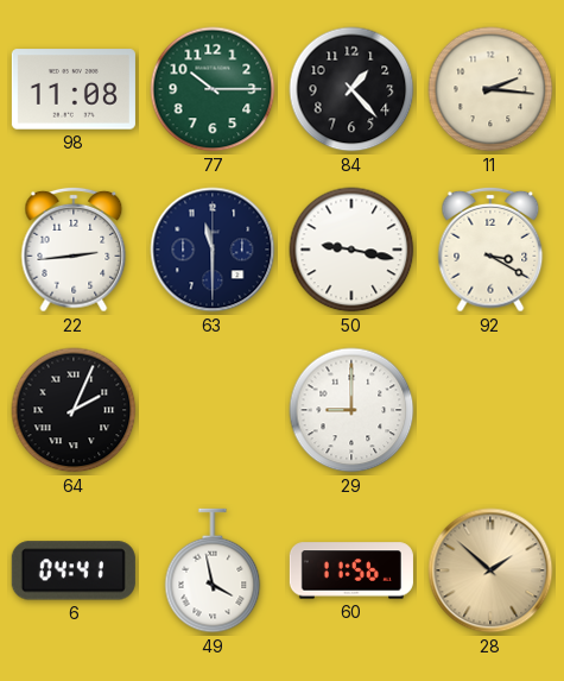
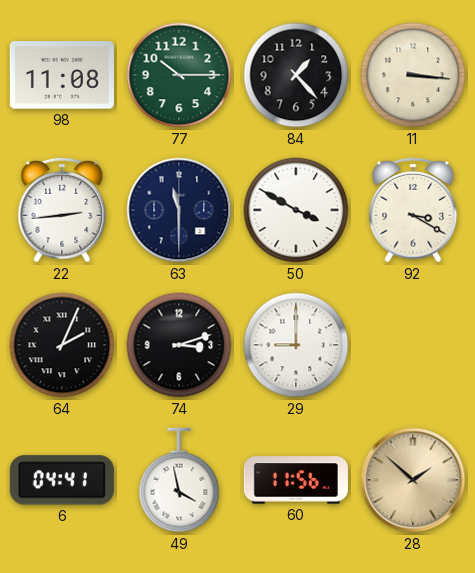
11: 2:16 -> 3:16 (413, 75)
50: 9:17 -> 3:50 (296, 210)
74: none -> 3:12 (179, 345)
